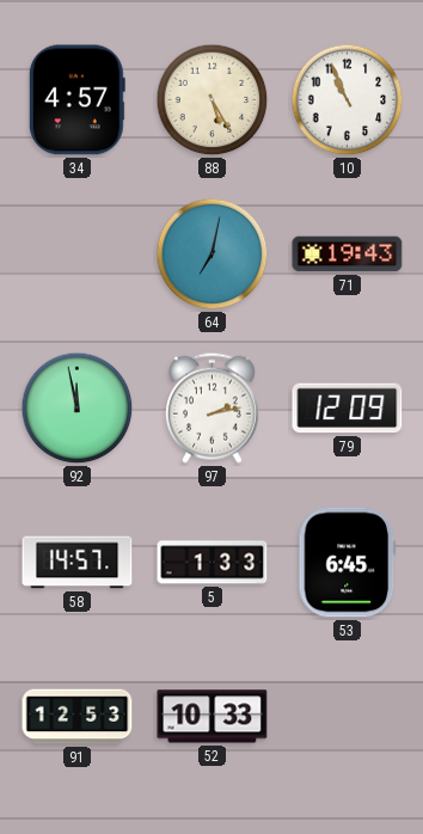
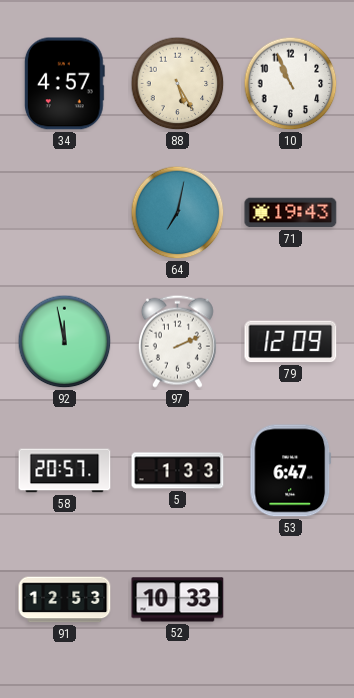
97: 2:13 -> 2:11 (177, 341)
58: 14:57 -> 20:57 (65, 471)
53: 6:45 -> 6:47 (291, 471)
